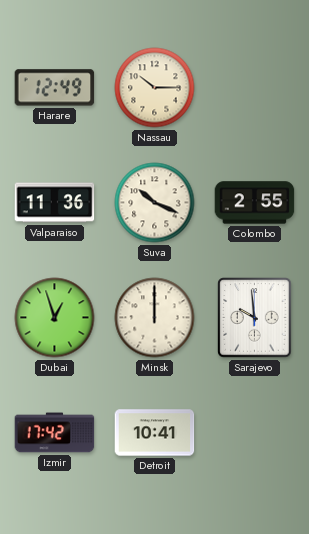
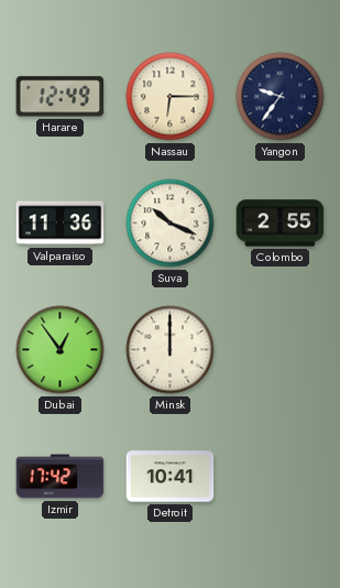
Nassau: 10:15 -> 6:15 (171, 97)
Yangon: none -> 9:36 (281, 97)
Dubai: 12:57 -> 12:54 (61, 350)
Sarajevo: 9:59 -> none (255, 318)
